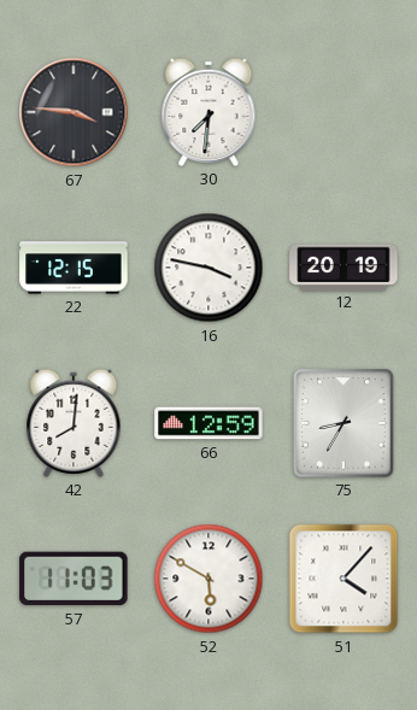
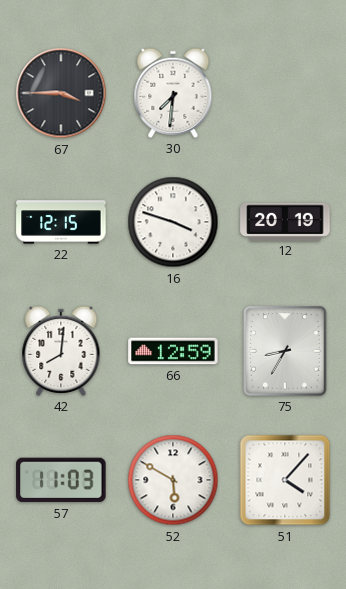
67: 3:46 -> 3:45 (61, 93)
16: 3:47 -> 3:48 (173, 222)
